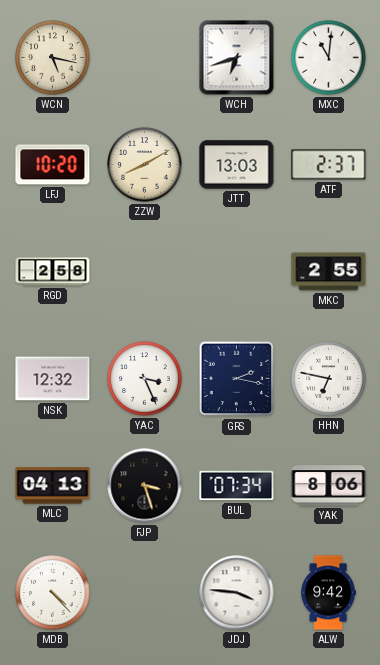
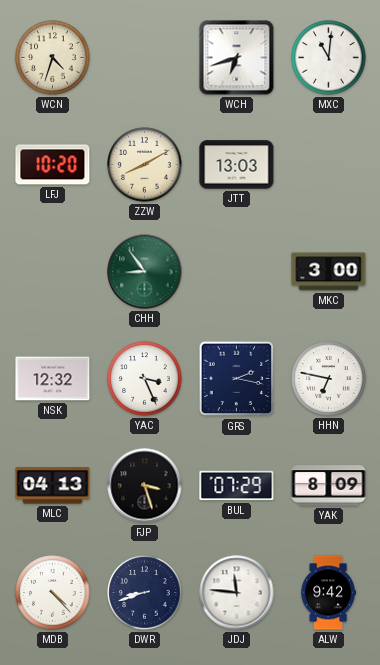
WCN: 5:17 -> 4:33 (53, 58)
ATF: 2:37 -> none (329, 165)
RGD: 2:58 -> none (53, 272)
CHH: none -> 8:54 (145, 272)
MKC: 2:55 -> 3:00 (329, 272)
BUL: 07:34 -> 07:29 (237, 486)
YAK: 8:06 -> 8:09 (329, 486)
DWR: none -> 8:42 (145, 593)
JDJ: 3:46 -> 11:46 (237, 593)
